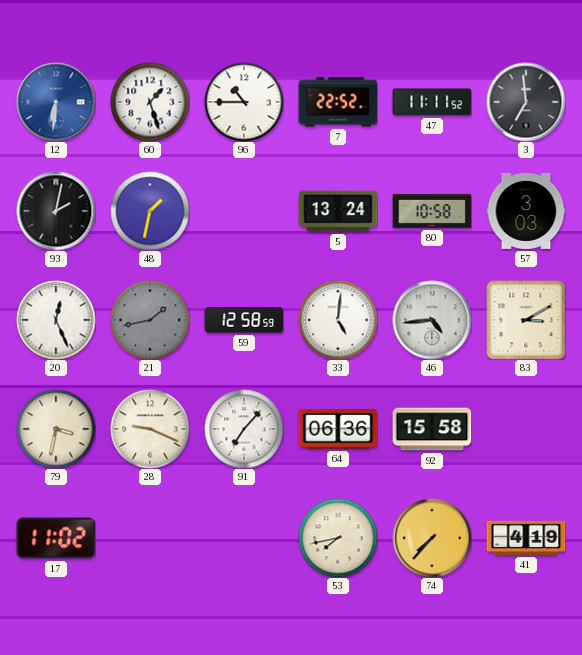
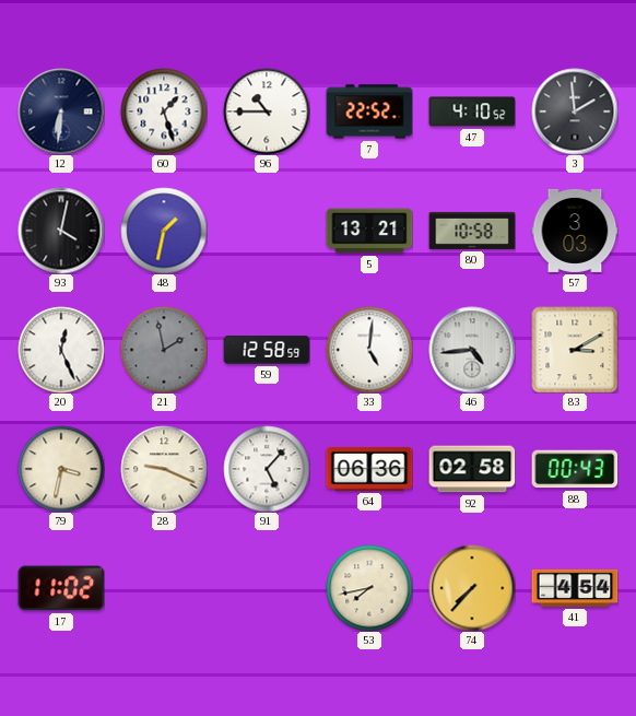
12 dial: blue -> navy (61, 111)
47: 11:11 -> 4:10 (472, 111)
3: 6:59 -> 1:59 (575, 111)
93: 2:02 -> 4:02 (61, 231)
5: 13:24 -> 13:21 (369, 231)
21: 1:43 -> 1:58 (164, 350)
91: 7:07 -> 5:07 (267, 469)
92: 15:58 -> 02:58 (472, 469)
88: none -> 00:43 (575, 469)
41: 4:19 -> 4:54 (575, 588)
